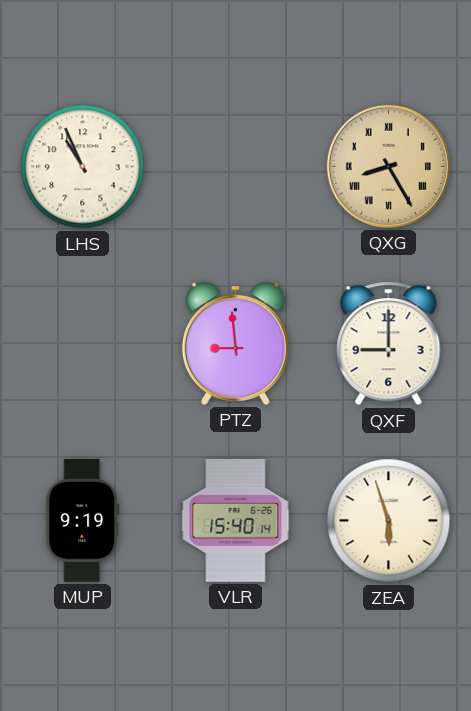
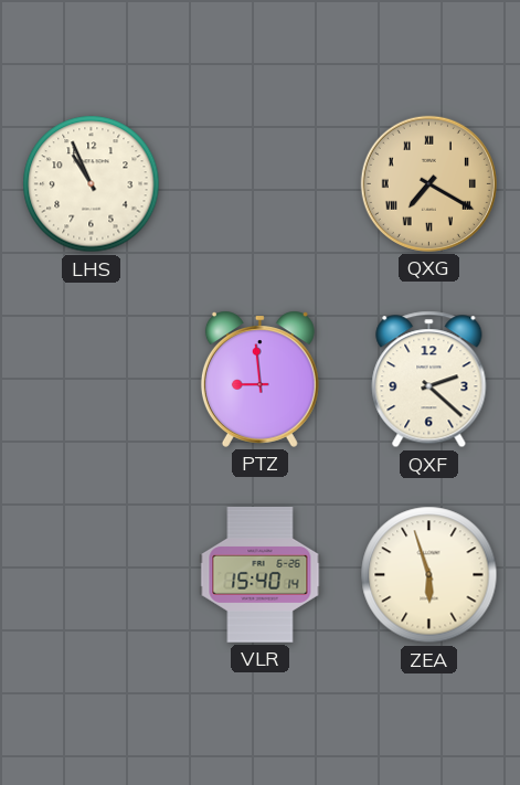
QXG: 8:25 -> 7:20 (428, 183)
QXF: 9:00 -> 2:22 (429, 380)
MUP: 9:19 -> none (83, 521)
